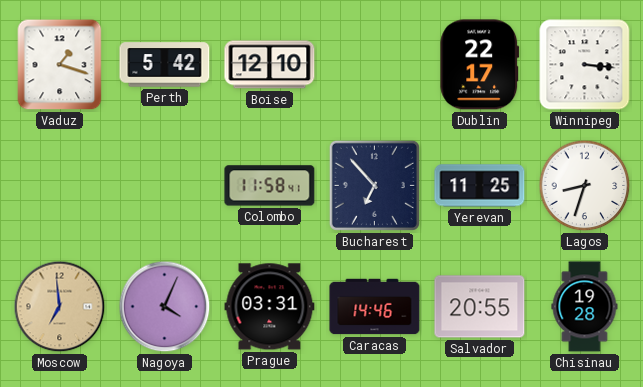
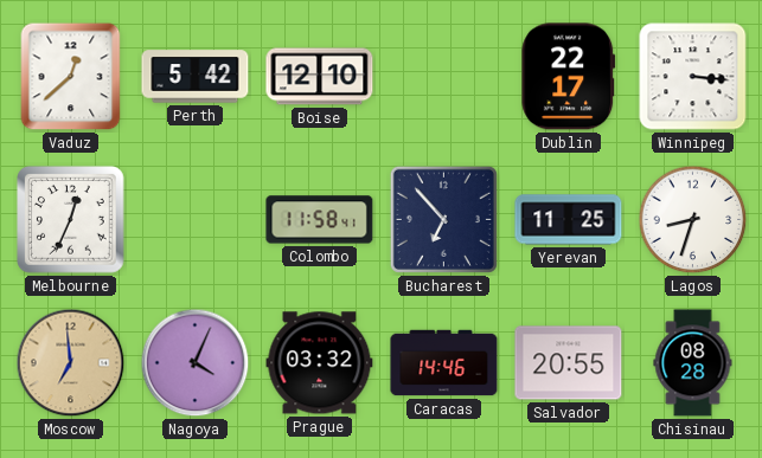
Vaduz: 1:18 -> 12:38 (71, 77)
Melbourne: none -> 12:34 (71, 220)
Prague: 03:31 -> 03:32 (320, 363)
Chisinau: 19:28 -> 08:28 (693, 363)
